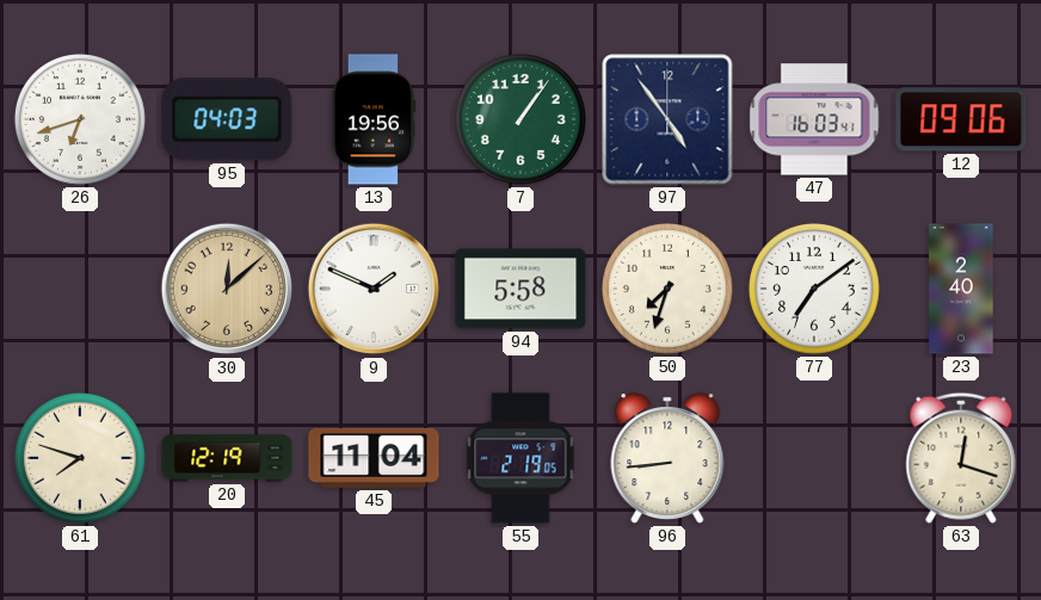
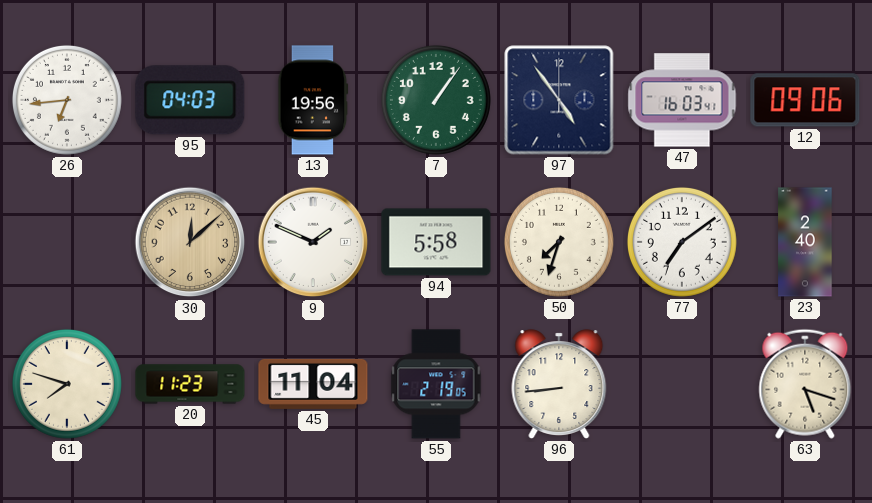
26: 6:42 -> 6:44 (67, 100)
20: 12:19 -> 11:23 (190, 384)
63: 12:18 -> 5:18 (805, 384)
